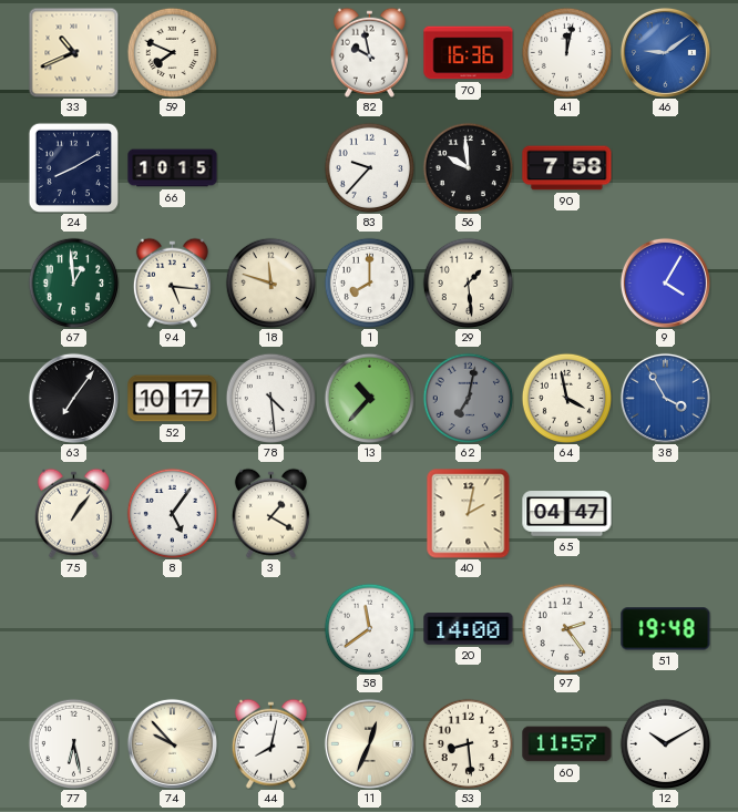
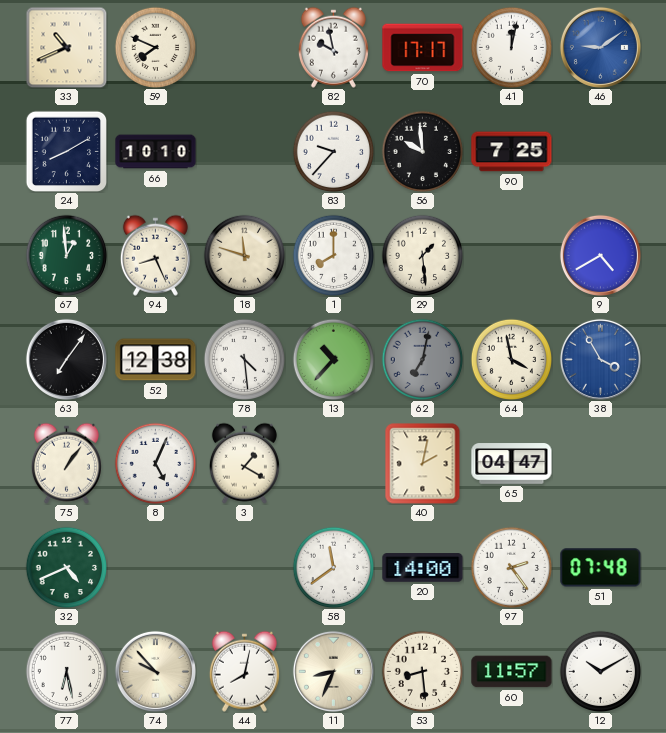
70: 16:36 -> 17:17 (423, 48)
66: 10:15 -> 10:10 (156, 152)
90: 7:58 -> 7:25 (512, 152)
94: 5:16 -> 8:26 (155, 255)
9: 4:05 -> 4:40 (600, 255)
52: 10:17 -> 12:38 (156, 360)
8: 5:06 -> 5:04 (155, 463)
32: none -> 4:41 (66, 567)
51: 19:48 -> 07:48 (601, 568)
11: 12:34 -> 8:34 (333, 671)
